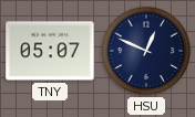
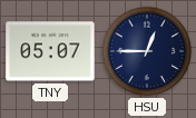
HSU: 12:49 -> 12:45 (147, 51)
